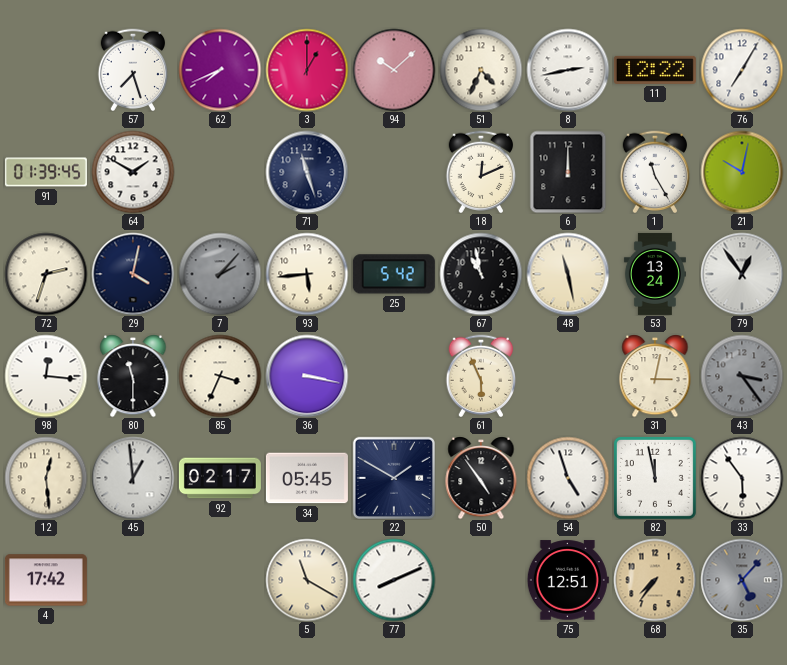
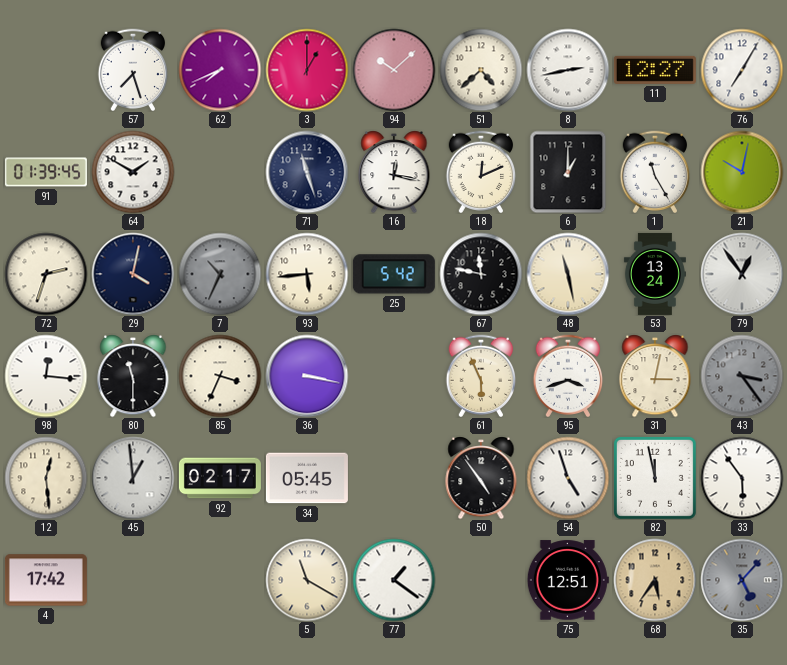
51: 4:34 -> 4:38 (481, 70)
11: 12:22 -> 12:27 (655, 70)
16: none -> 12:17 (394, 172)
6: 12:00 -> 1:00 (568, 172)
7: 2:07 -> 10:34 (220, 274)
67: 10:58 -> 11:47 (481, 274)
95: none -> 3:42 (568, 376)
22: 1:50 -> none (394, 478)
77: 8:11 -> 1:21 (394, 580)
68: 7:36 -> 5:36 (655, 580)
